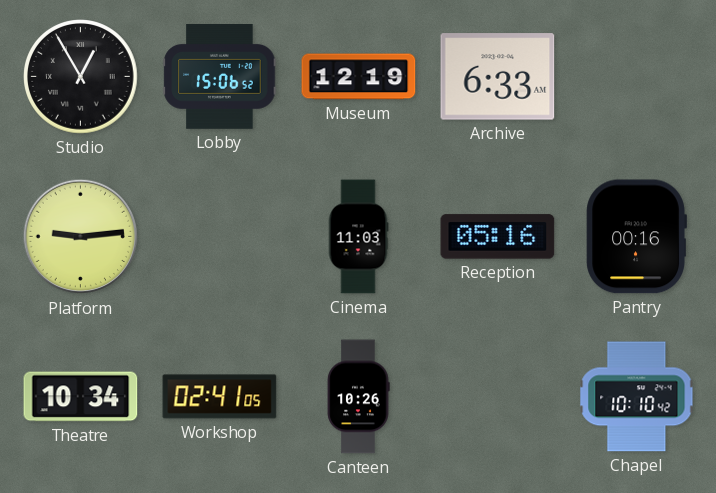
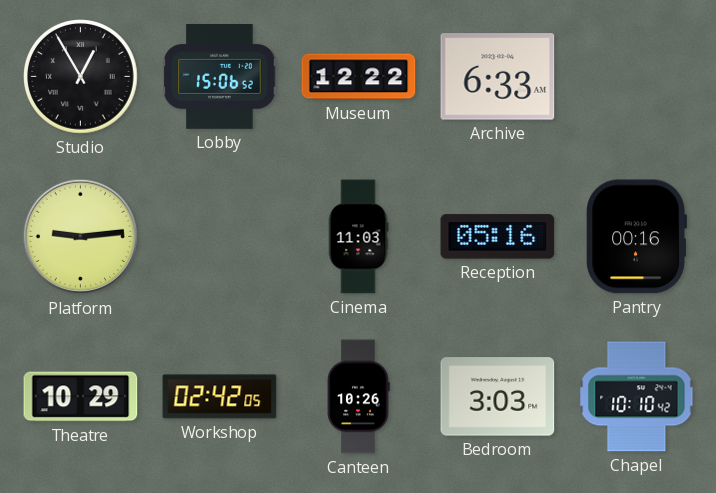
Museum: 12:19 -> 12:22 (359, 77)
Theatre: 10:34 -> 10:29 (81, 397)
Workshop: 02:41 -> 02:42 (220, 397)
Bedroom: none -> 3:03 (498, 397)
